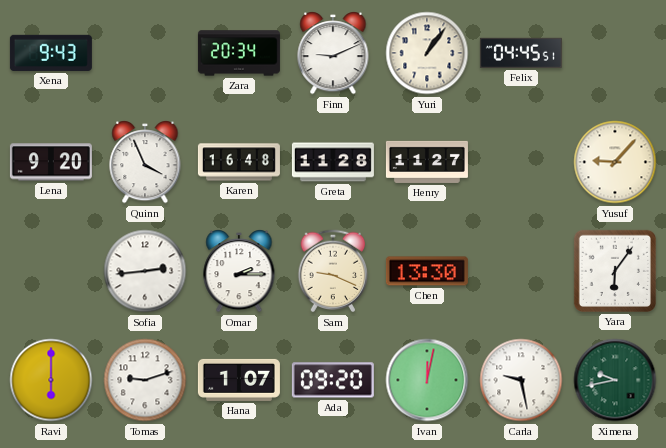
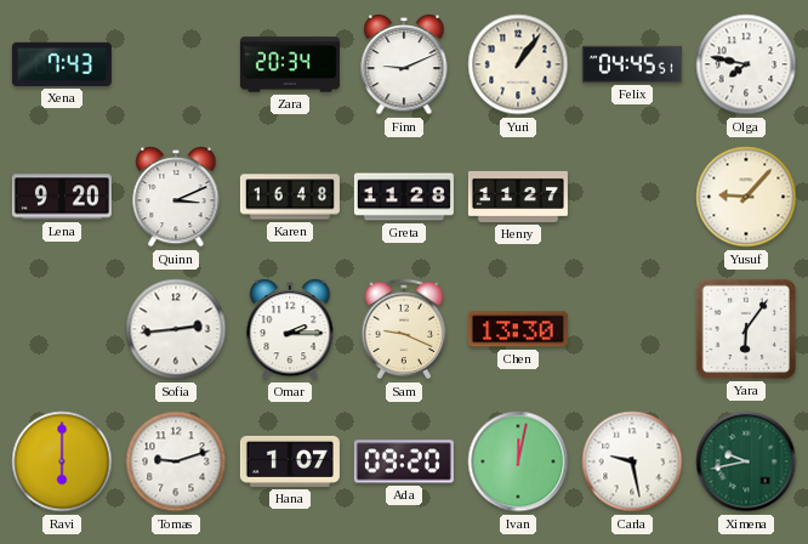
Xena: 9:43 -> 7:43 (62, 64)
Olga: none -> 7:47 (746, 64)
Quinn: 3:56 -> 3:11 (176, 198)
